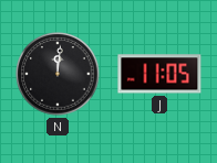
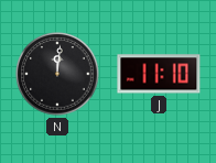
J: 11:05 -> 11:10 (159, 74)
